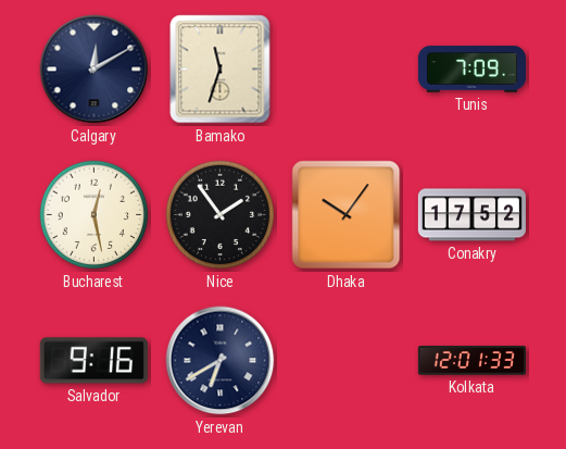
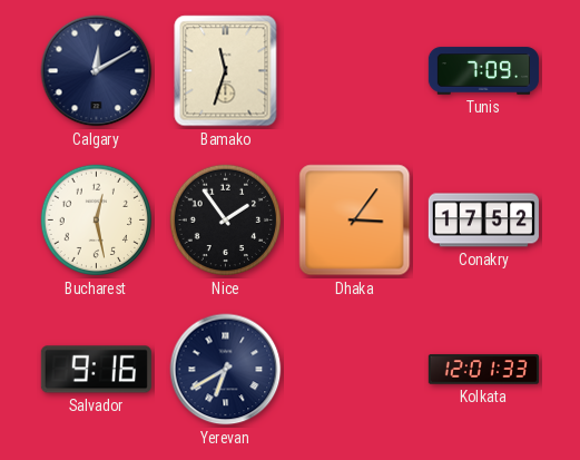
Dhaka: 10:06 -> 3:06 (355, 221)
